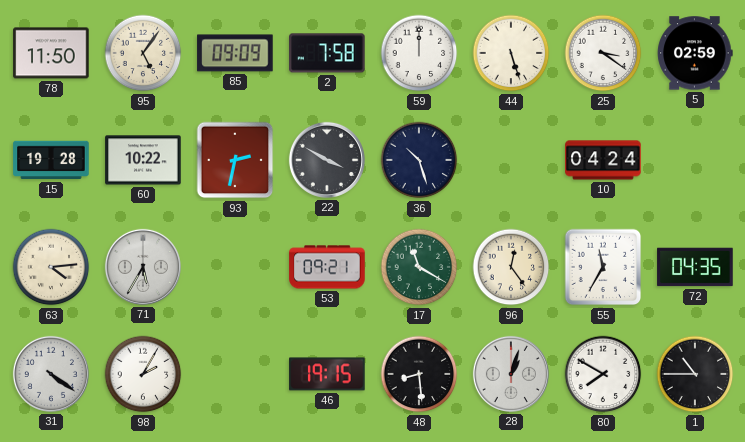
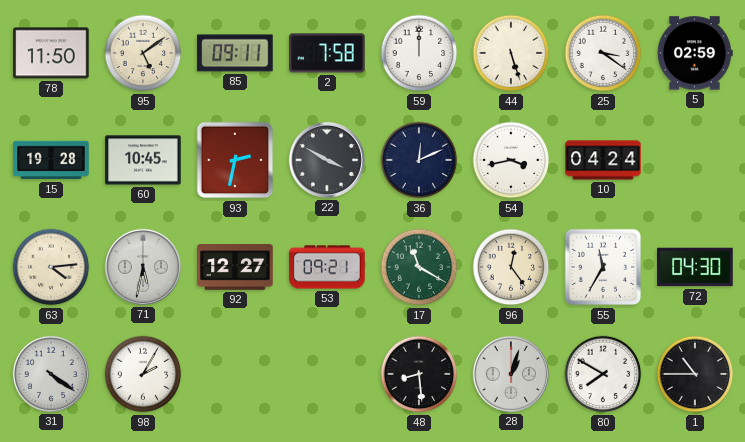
95: 5:06 -> 5:09 (143, 53)
85: 09:09 -> 09:11 (235, 53)
60: 10:22 -> 10:45 (143, 160)
36: 10:27 -> 12:11 (419, 160)
54: none -> 3:43 (511, 160)
71: 5:35 -> 5:32 (143, 267)
92: none -> 12:27 (235, 267)
72: 04:35 -> 04:30 (695, 267)
46: 19:15 -> none (327, 374)
